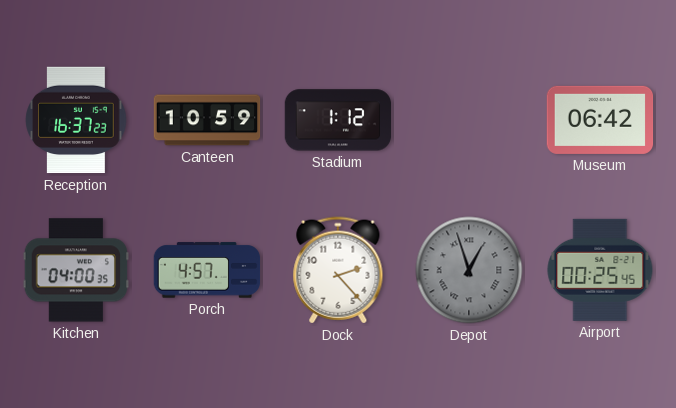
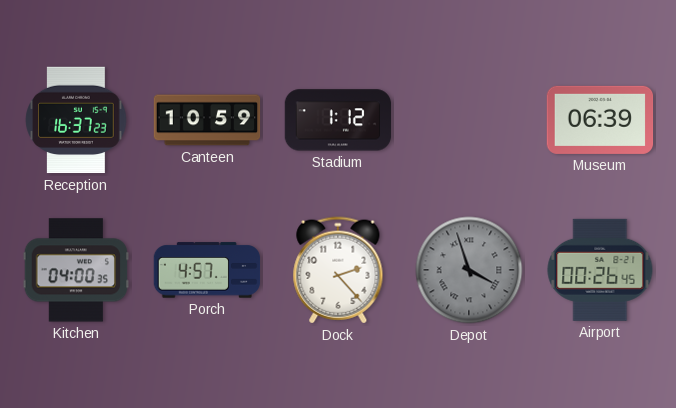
Museum: 06:42 -> 06:39 (600, 120)
Depot: 12:57 -> 3:57 (469, 270)
Airport: 00:25 -> 00:26 (600, 270)
